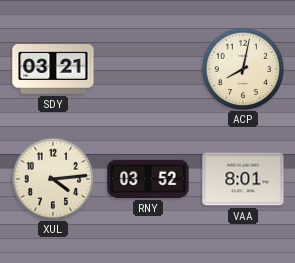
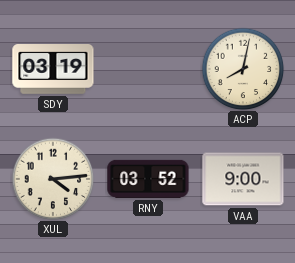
SDY: 03:21 -> 03:19 (53, 70)
VAA: 8:01 -> 9:00 (243, 179)
